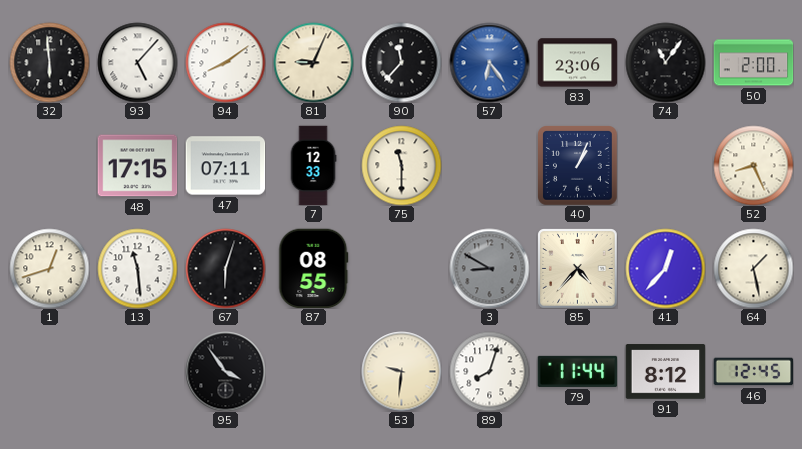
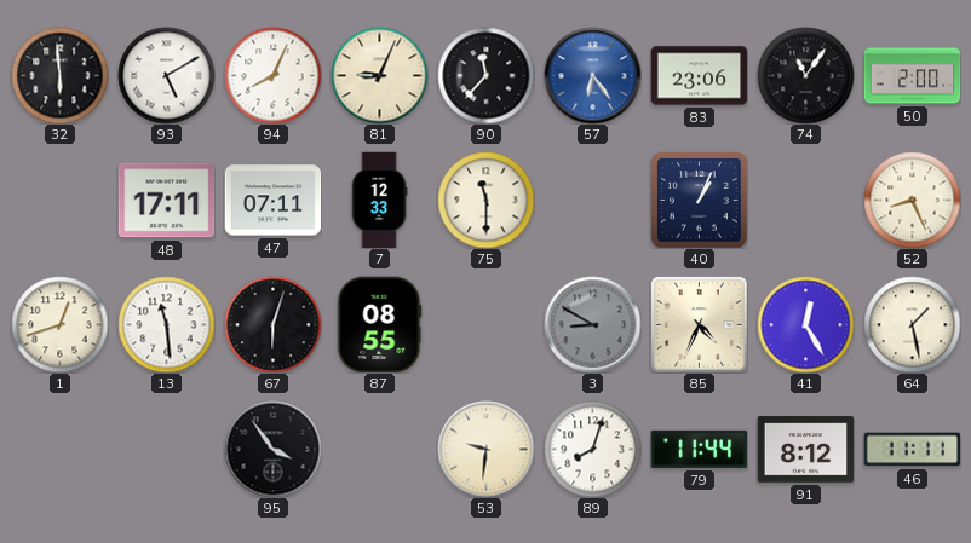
93: 5:07 -> 5:10 (166, 75)
94: 8:09 -> 8:04 (272, 75)
48: 17:15 -> 17:11 (166, 201)
85: 4:37 -> 4:34 (699, 324)
41: 12:37 -> 12:25 (805, 324)
46: 12:45 -> 11:11 (912, 450)
